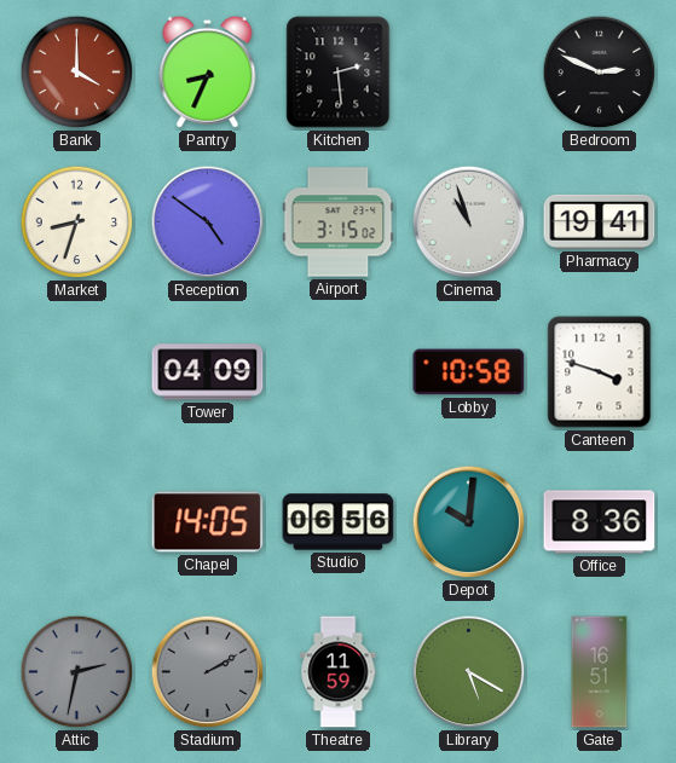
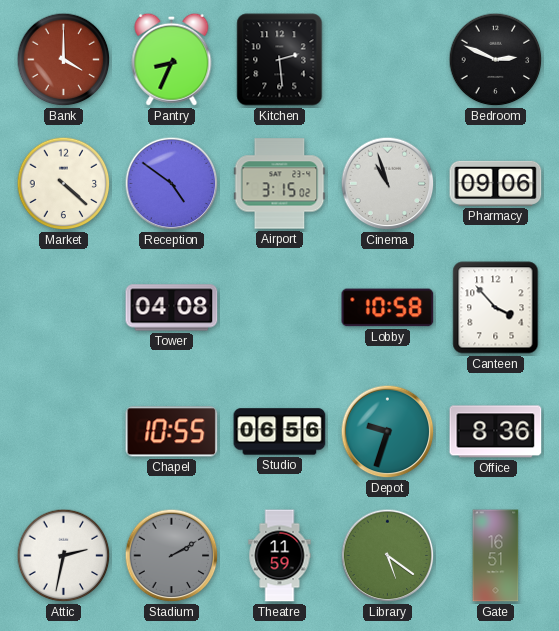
Market: 8:33 -> 4:22 (64, 184)
Pharmacy: 19:41 -> 09:06 (496, 183)
Tower: 04:09 -> 04:08 (172, 308)
Canteen: 3:48 -> 3:53 (496, 308)
Chapel: 14:05 -> 10:55 (172, 432)
Depot: 10:01 -> 9:33 (388, 432)
Attic dial: grey -> white (64, 556)
Library: 5:20 -> 5:21 (388, 556)
